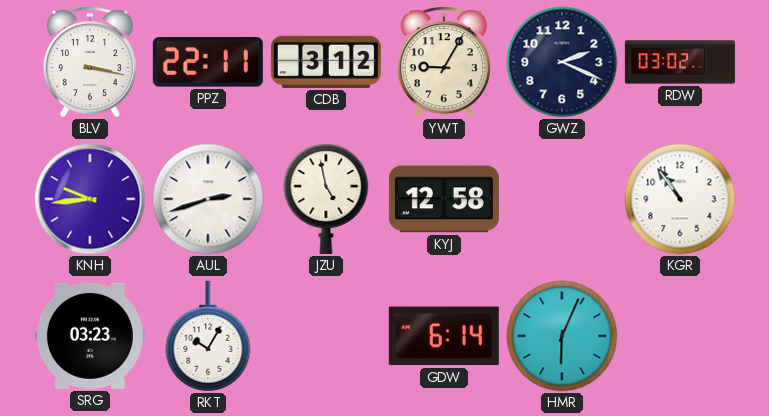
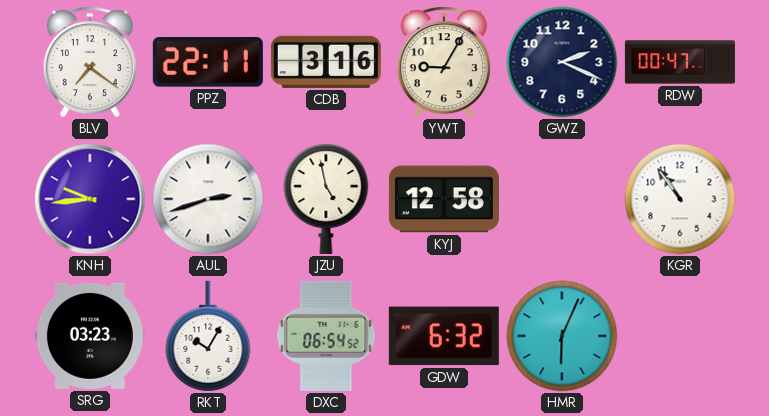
BLV: 3:17 -> 7:21 (90, 62)
CDB: 3:12 -> 3:16 (326, 62)
RDW: 03:02 -> 00:47 (680, 62)
DXC: none -> 06:54 (326, 336)
GDW: 6:14 -> 6:32 (444, 336)
